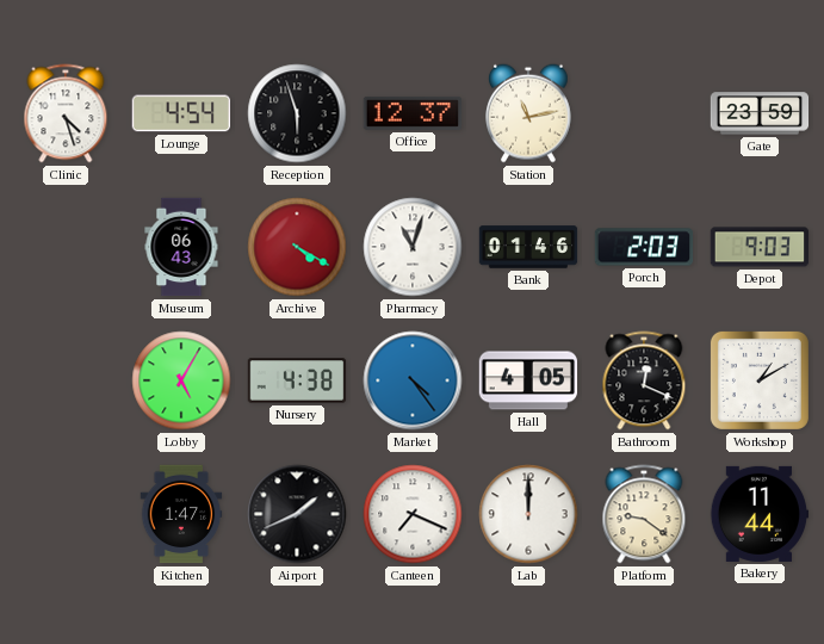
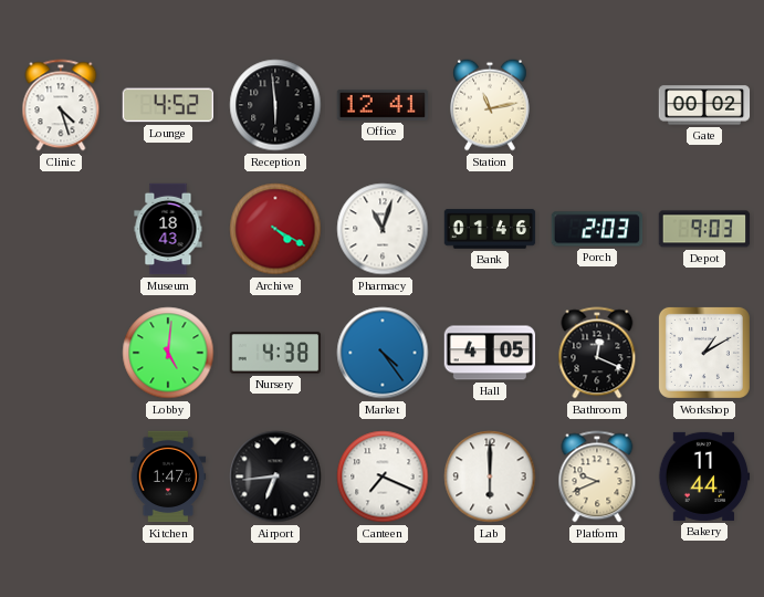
Lounge: 4:54 -> 4:52 (167, 105)
Reception: 5:57 -> 5:59 (275, 105)
Office: 12:37 -> 12:41 (383, 105)
Gate: 23:59 -> 00:02 (704, 105)
Museum: 06:43 -> 18:43 (168, 229)
Lobby: 5:05 -> 5:01 (168, 353)
Airport: 1:41 -> 6:44 (275, 476)
Lab: 12:00 -> 6:00 (490, 476)
Platform: 9:21 -> 9:41 (597, 476)
